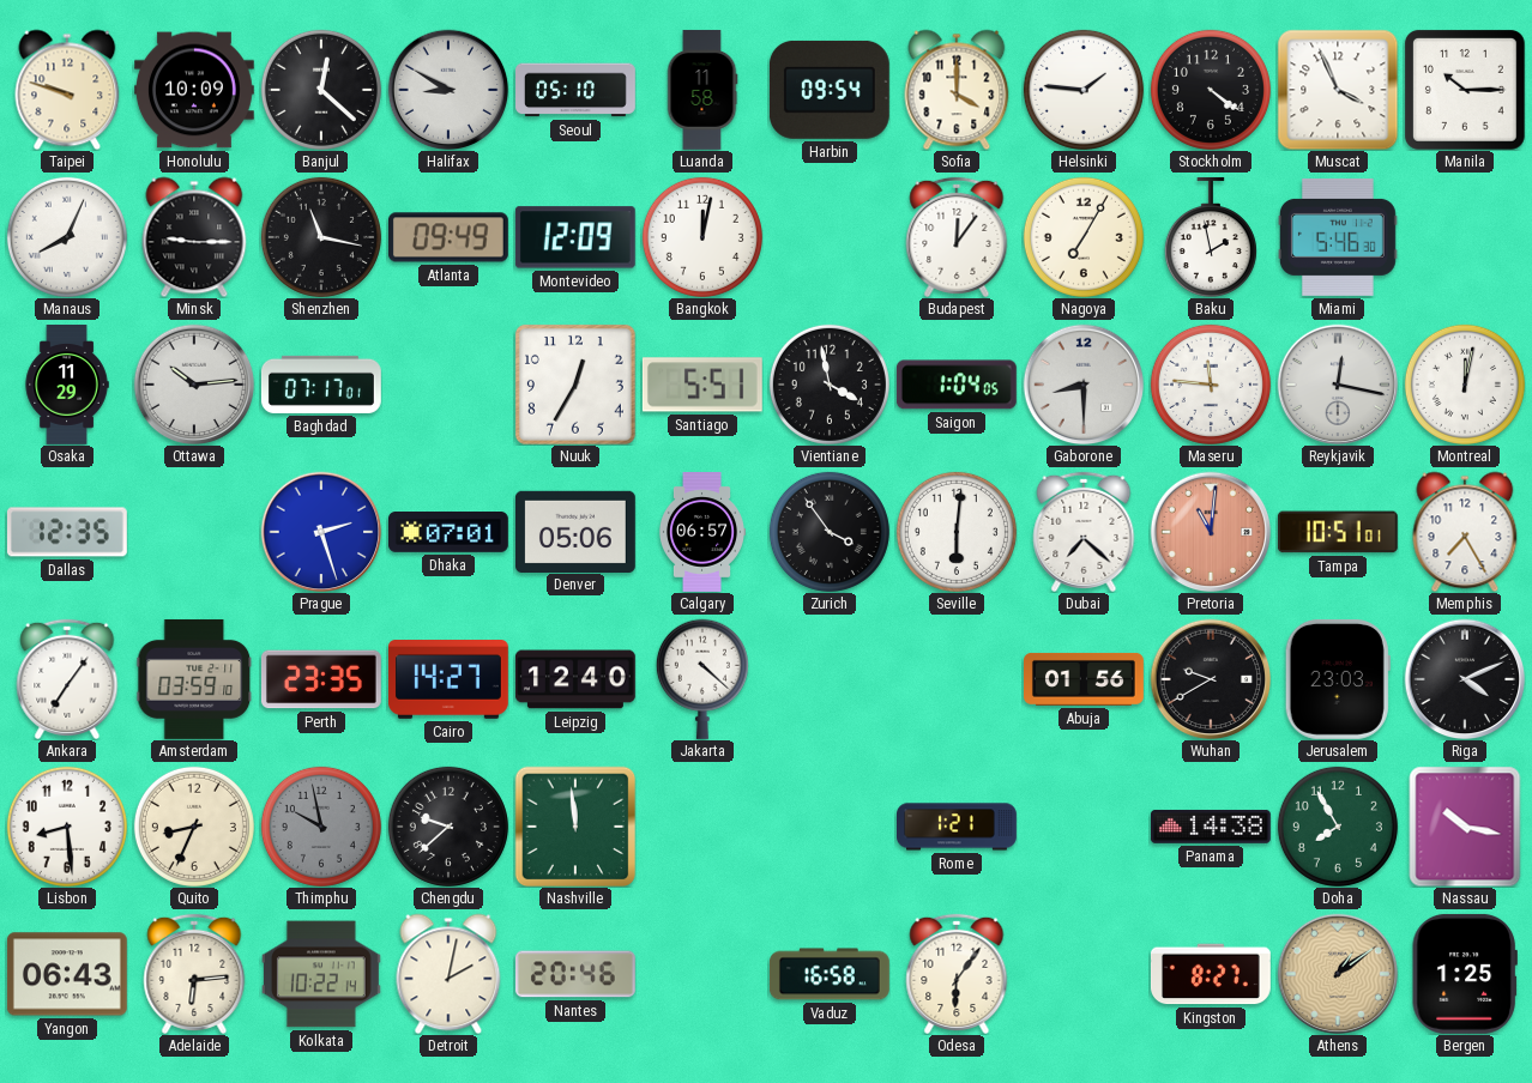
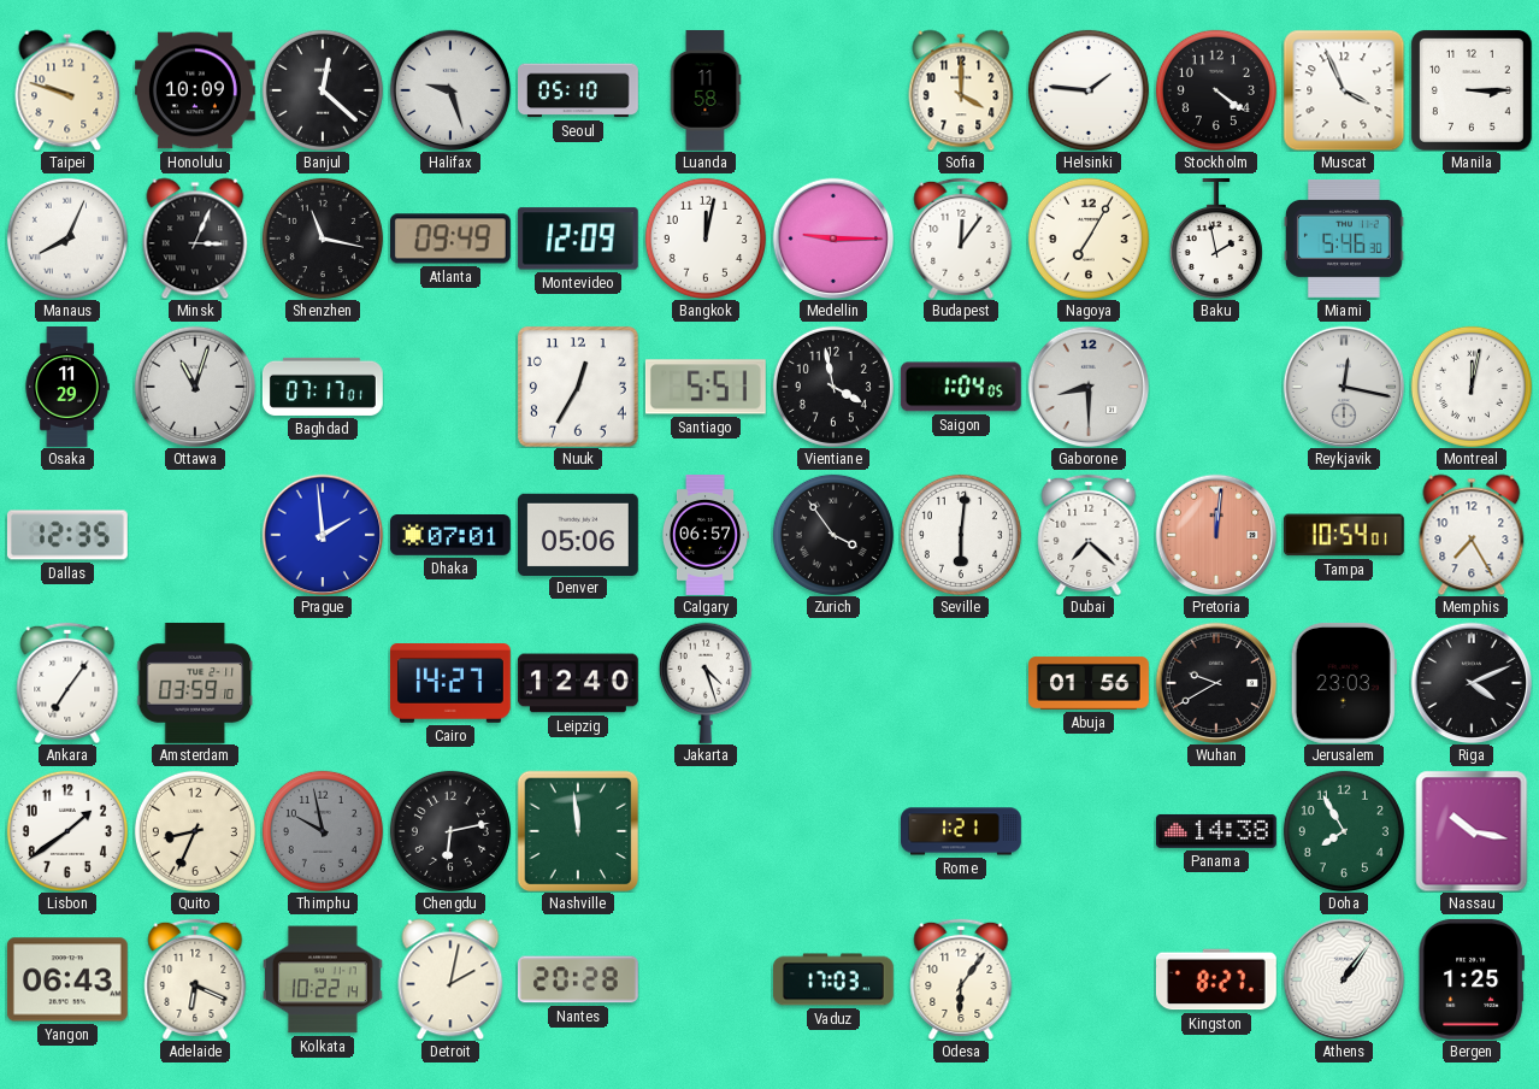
Halifax: 8:50 -> 9:27 (450, 90)
Harbin: 09:54 -> none (830, 90)
Manila: 10:15 -> 3:15 (1472, 90)
Minsk: 9:15 -> 3:04 (195, 239)
Medellin: none -> 9:15 (833, 239)
Ottawa: 10:14 -> 11:03 (195, 387)
Maseru: 11:46 -> none (1211, 385)
Prague: 2:27 -> 1:59 (323, 535)
Pretoria: 11:01 -> 12:01 (1216, 535)
Tampa: 10:51 -> 10:54 (1344, 535)
Perth: 23:35 -> none (321, 679)
Jakarta: 4:22 -> 4:27 (706, 683)
Lisbon: 8:29 -> 1:39 (67, 831)
Chengdu: 9:38 -> 6:13 (450, 831)
Adelaide: 6:14 -> 6:19 (195, 979)
Nantes: 20:46 -> 20:28 (578, 979)
Vaduz: 16:58 -> 17:03 (833, 979)
Athens: 1:09 -> 1:06 (1344, 979)
Athens dial: champagne -> white (1344, 979)
